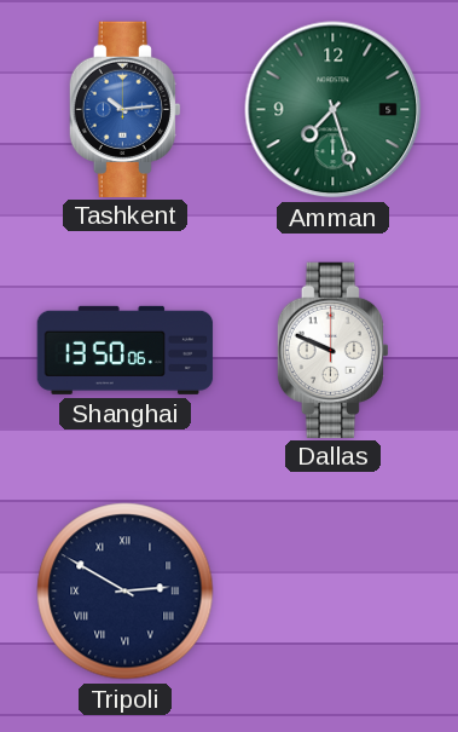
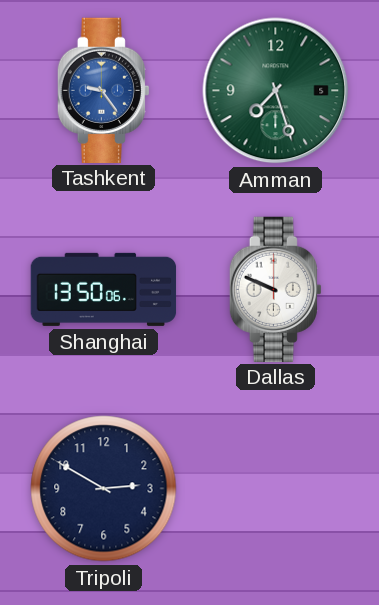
Tashkent: 10:14 -> 9:24 (103, 90)
Tripoli numerals: Roman -> Arabic (104, 489)
